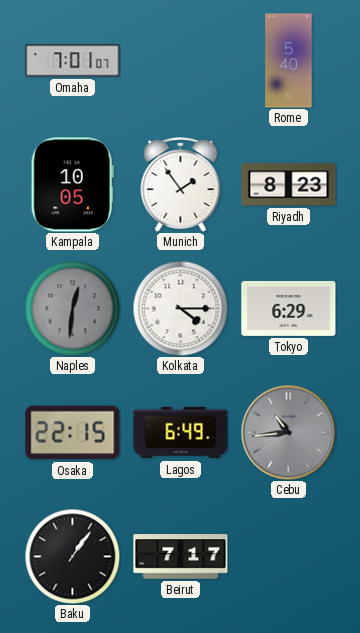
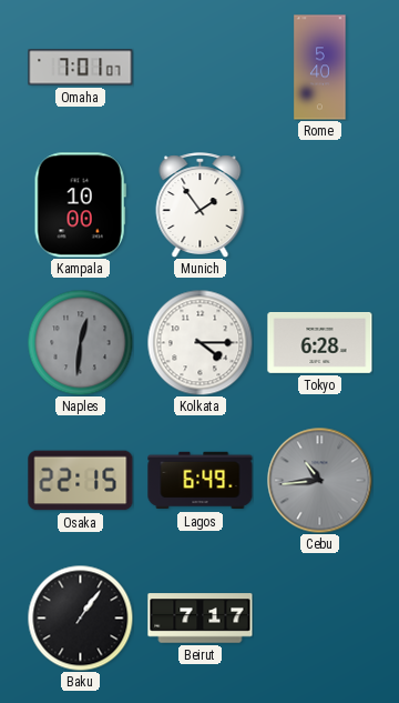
Kampala: 10:05 -> 10:00 (80, 205)
Riyadh: 8:23 -> none (289, 185)
Tokyo: 6:29 -> 6:28 (320, 342)
